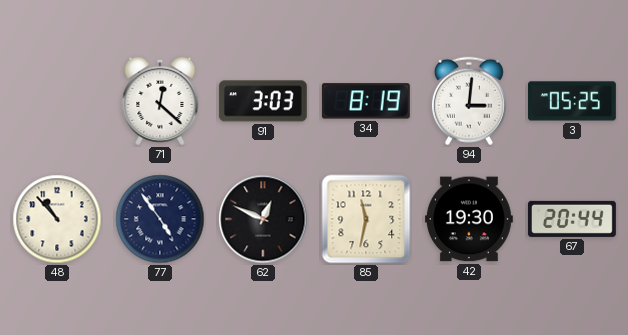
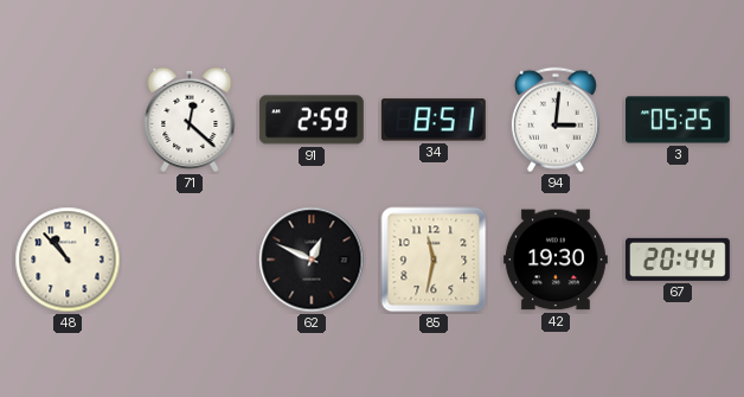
91: 3:03 -> 2:59 (312, 120)
34: 8:19 -> 8:51 (434, 120)
77: 4:54 -> none (160, 219)
